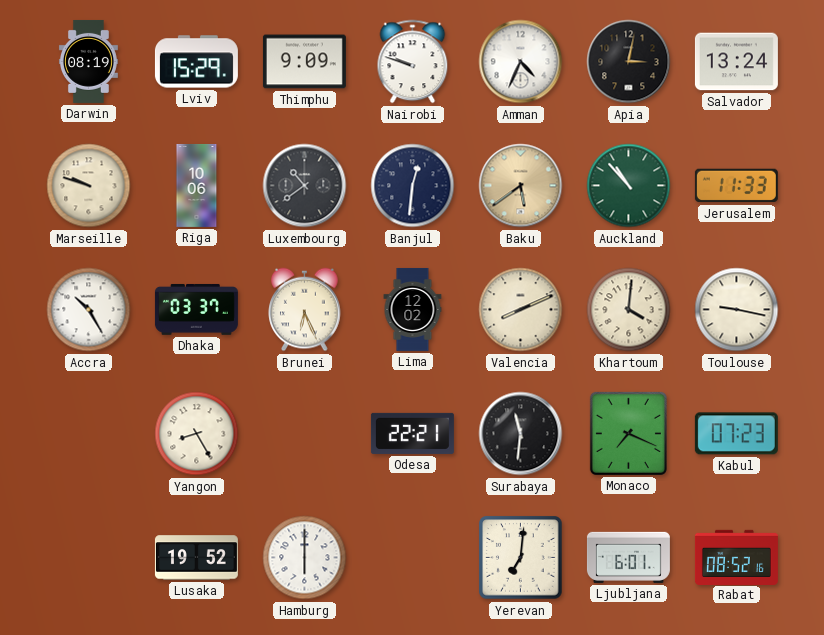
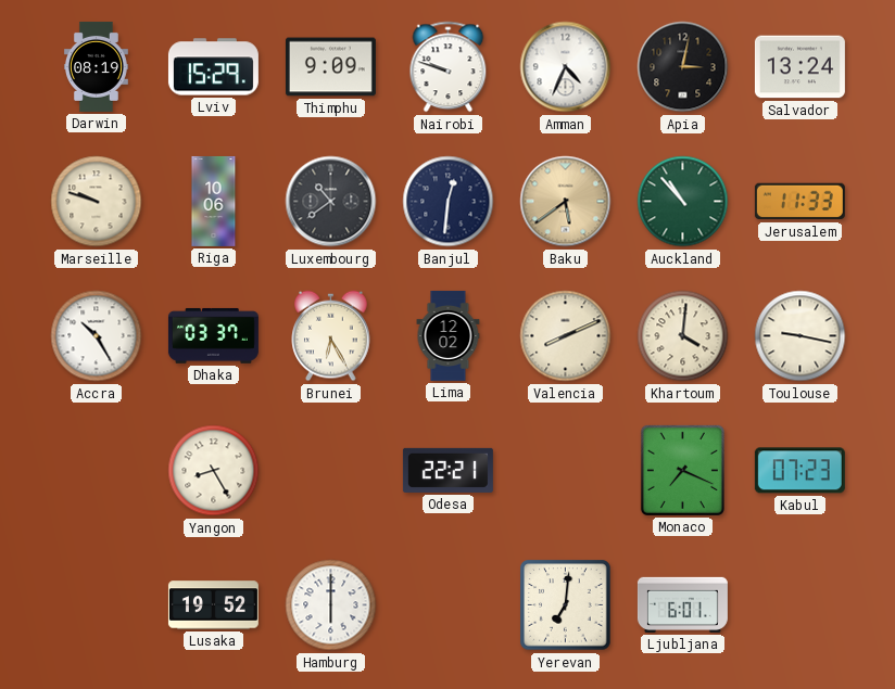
Brunei: 6:26 -> 6:25 (331, 336)
Surabaya: 11:31 -> none (521, 434)
Rabat: 08:52 -> none (736, 557)
